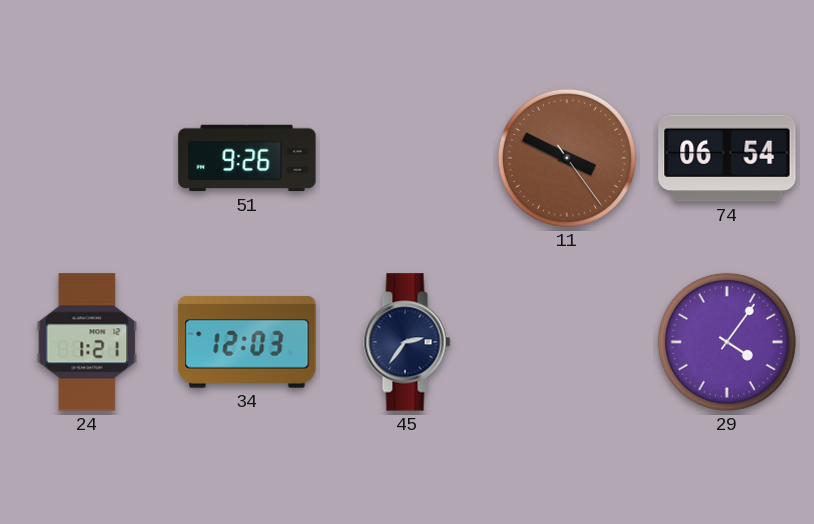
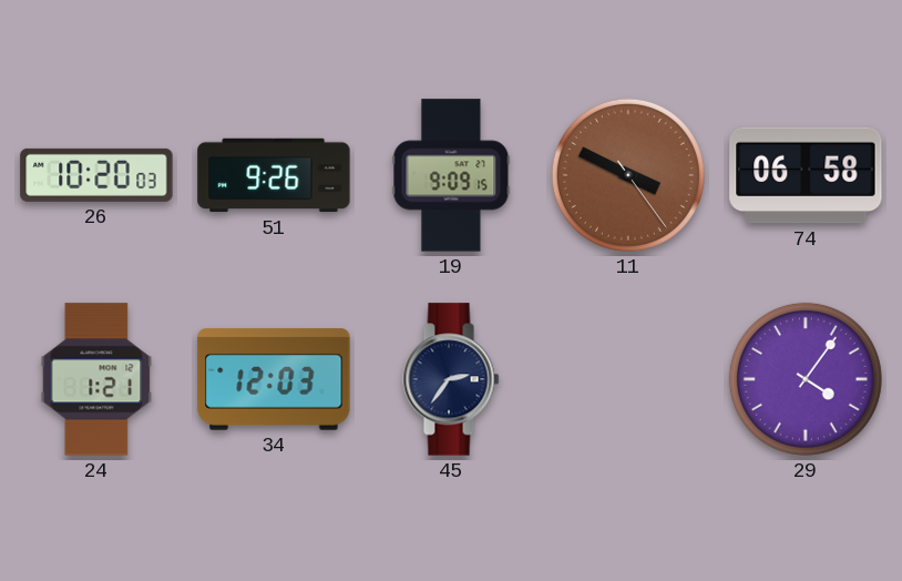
26: none -> 10:20 (96, 175)
19: none -> 9:09 (451, 175)
74: 06:54 -> 06:58 (806, 175)
